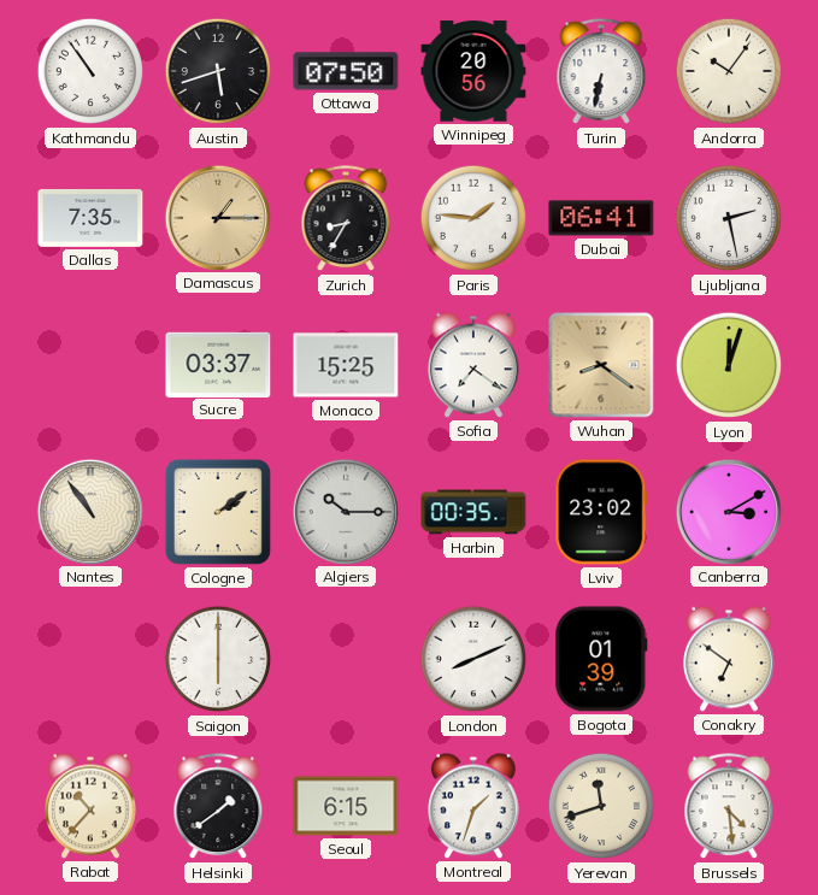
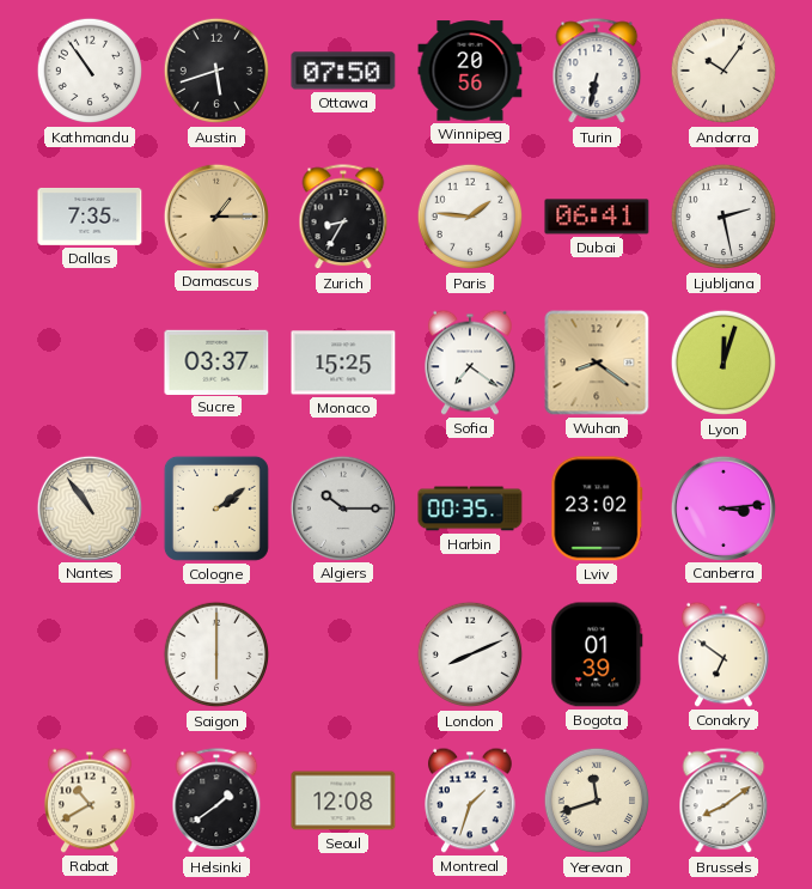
Canberra: 3:10 -> 3:14 (722, 507)
Rabat: 10:37 -> 10:40 (91, 800)
Seoul: 6:15 -> 12:08 (343, 800)
Brussels: 4:29 -> 8:09 (724, 802)
